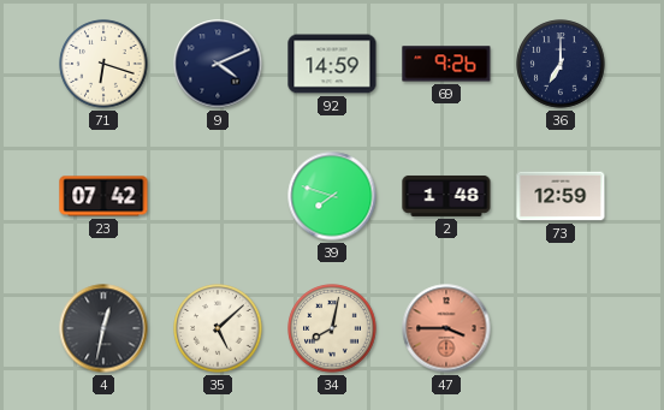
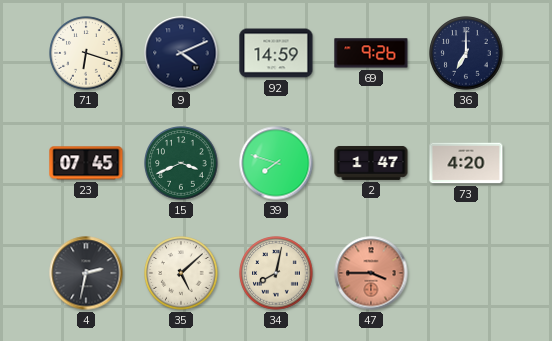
23: 07:42 -> 07:45 (86, 163)
15: none -> 3:41 (181, 163)
2: 1:48 -> 1:47 (371, 163)
73: 12:59 -> 4:20 (466, 163)
4: 12:32 -> 2:32 (86, 273)
